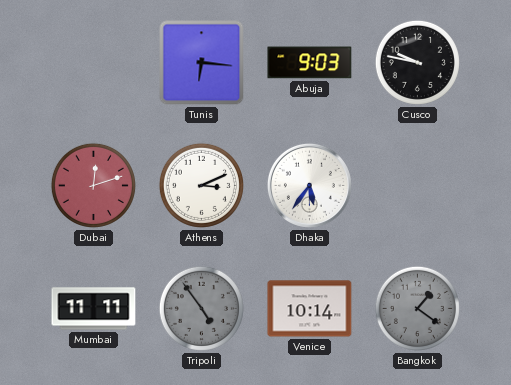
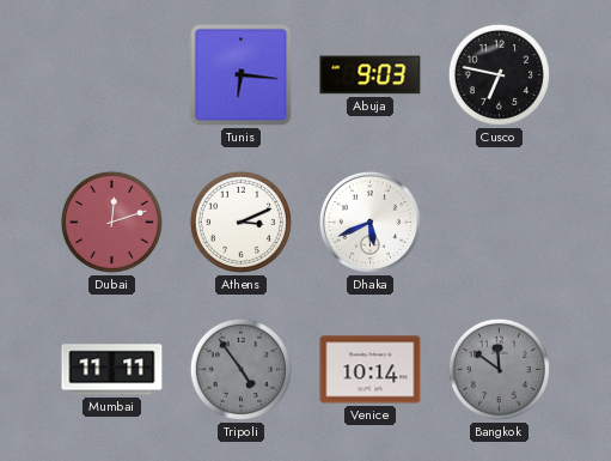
Cusco: 9:47 -> 6:47 (499, 74)
Dhaka: 5:36 -> 5:41 (369, 222)
Bangkok: 1:21 -> 11:51 (499, 369)
